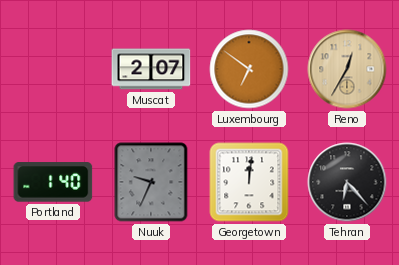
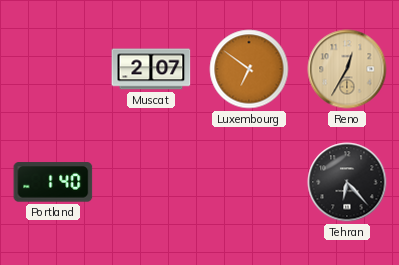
Nuuk: 9:34 -> none (151, 182)
Georgetown: 12:01 -> none (249, 182)
